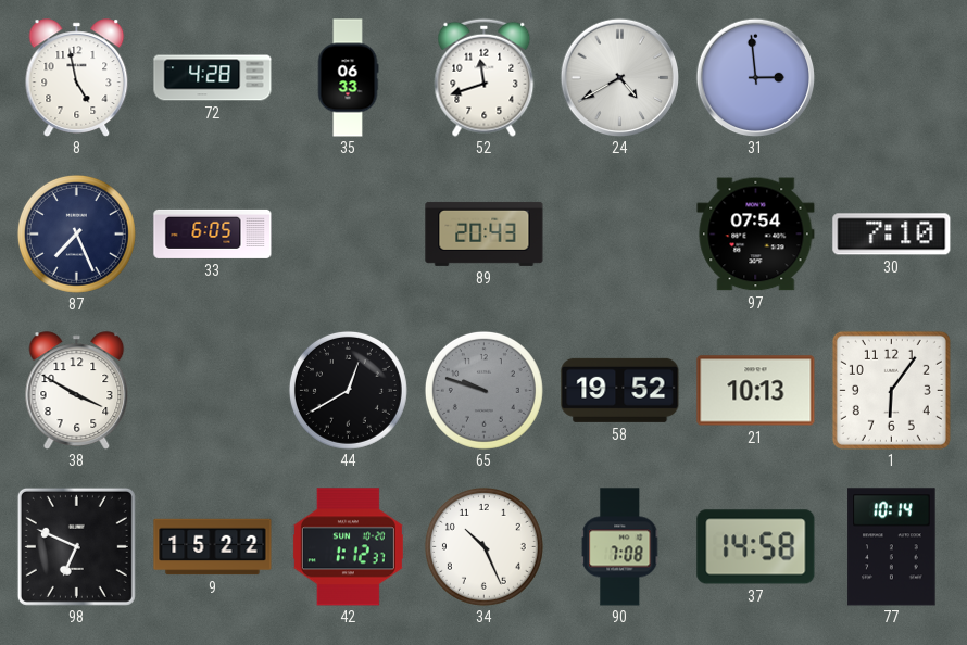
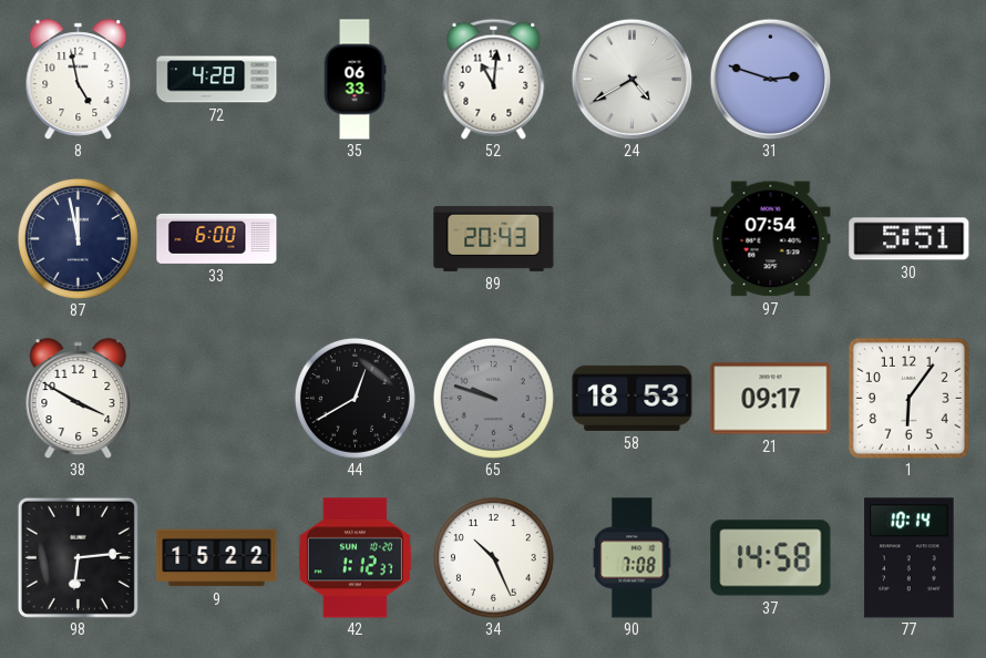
52: 11:42 -> 11:01 (494, 79)
31: 2:59 -> 2:48 (770, 79)
87: 7:26 -> 11:58 (78, 238)
33: 6:05 -> 6:00 (217, 238)
30: 7:10 -> 5:51 (910, 239)
58: 19:52 -> 18:53 (633, 398)
21: 10:13 -> 09:17 (771, 399)
98: 6:49 -> 6:14 (78, 557)
